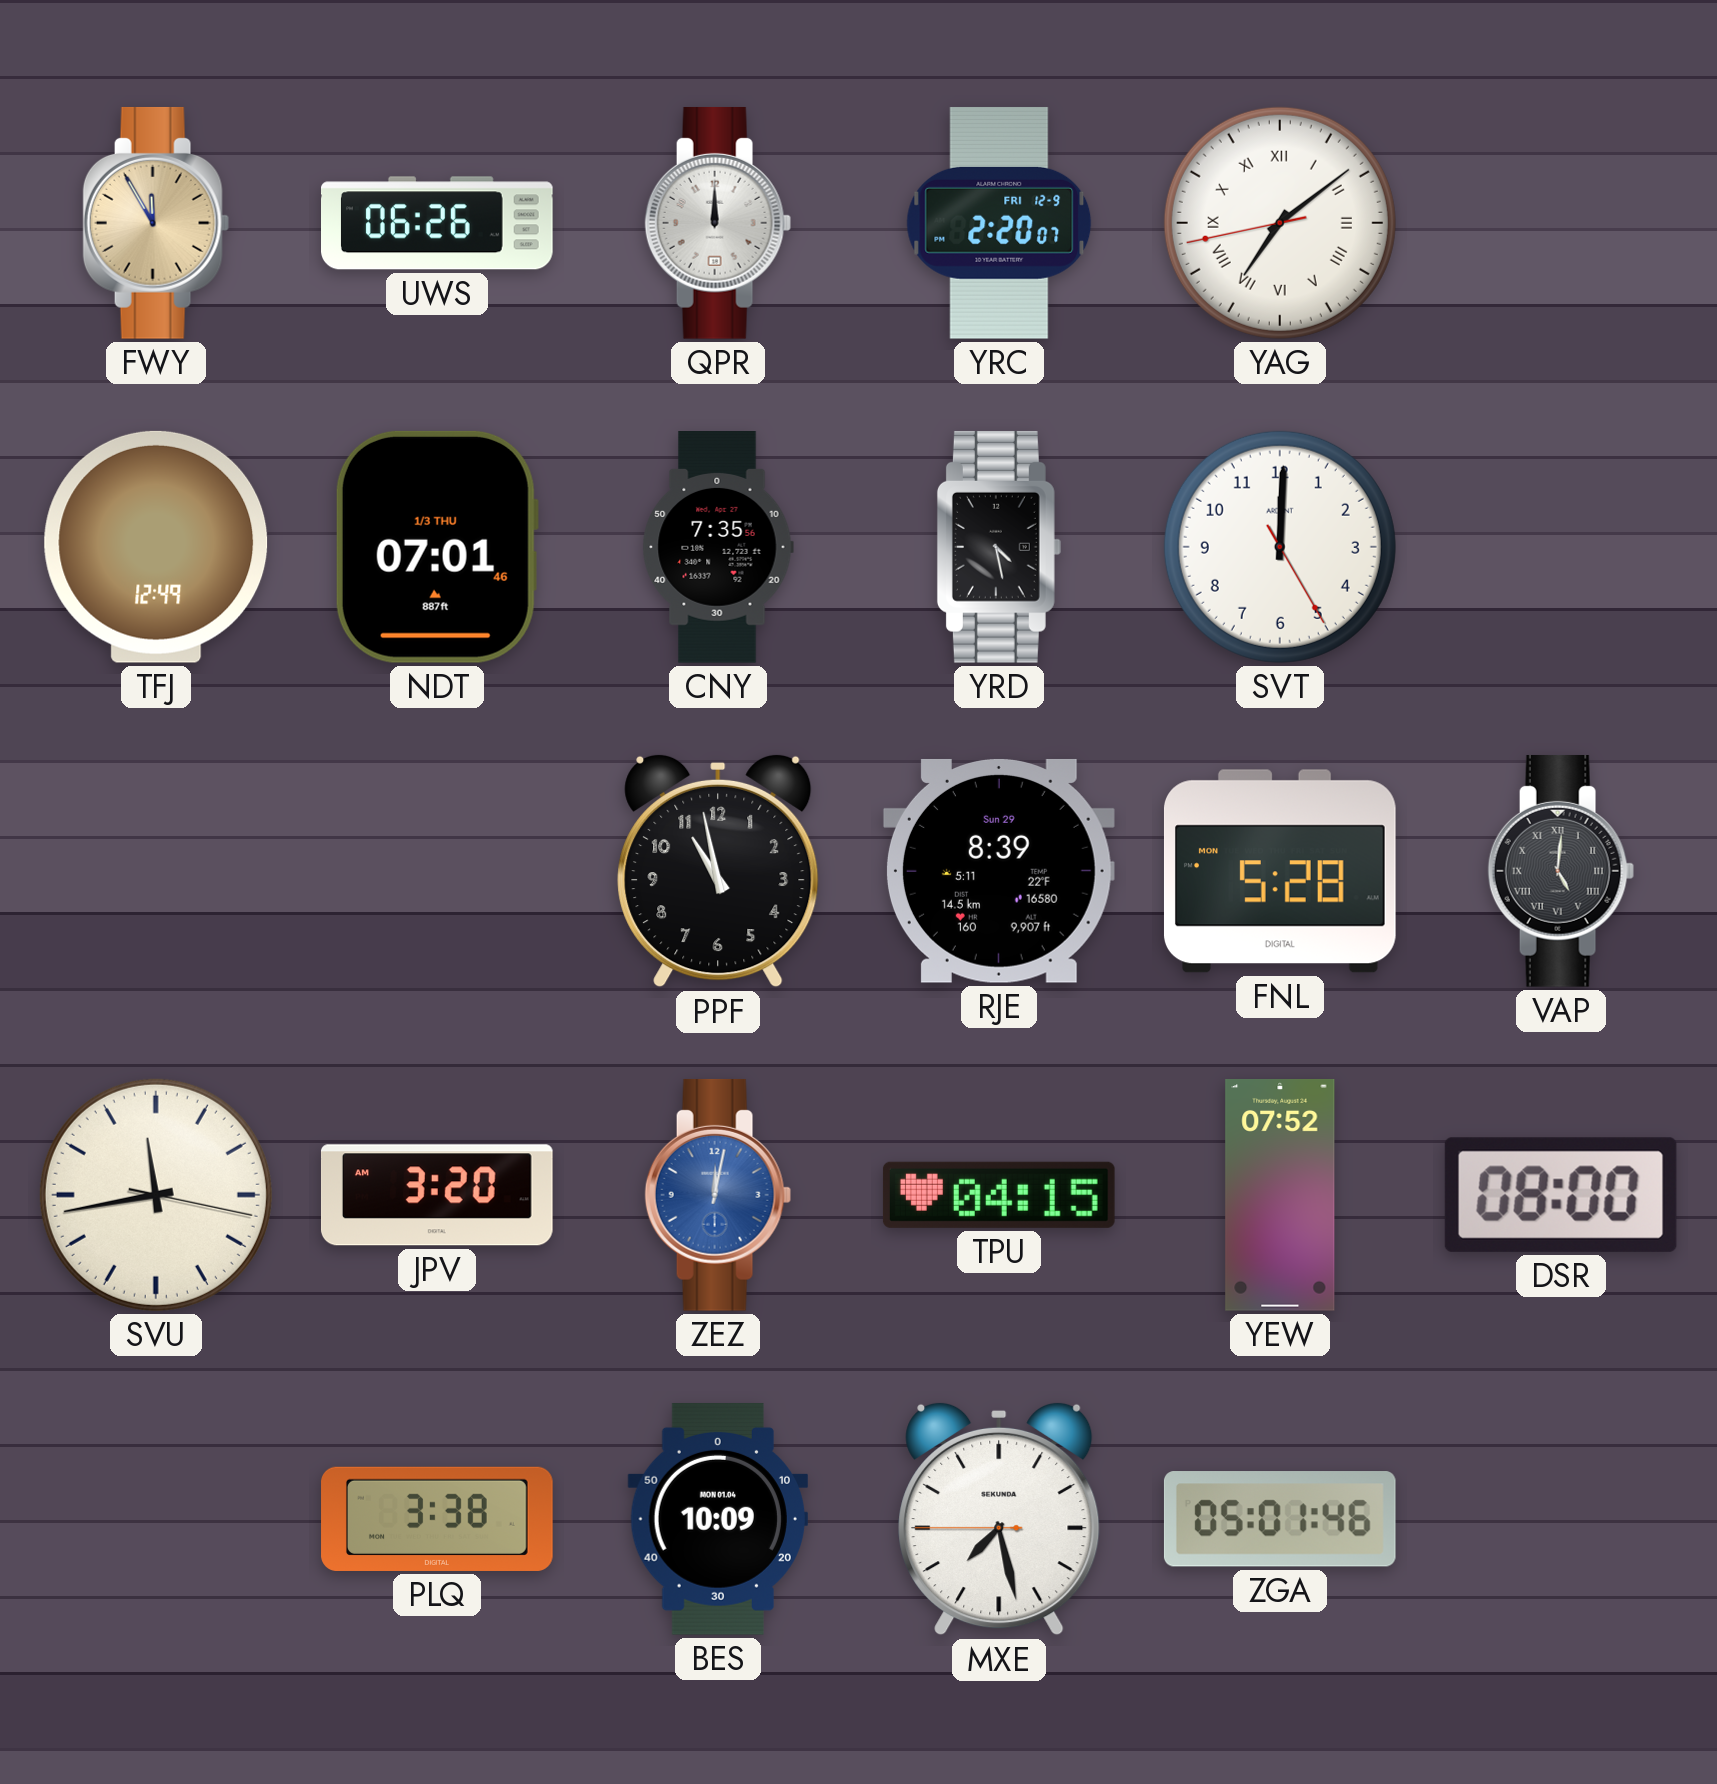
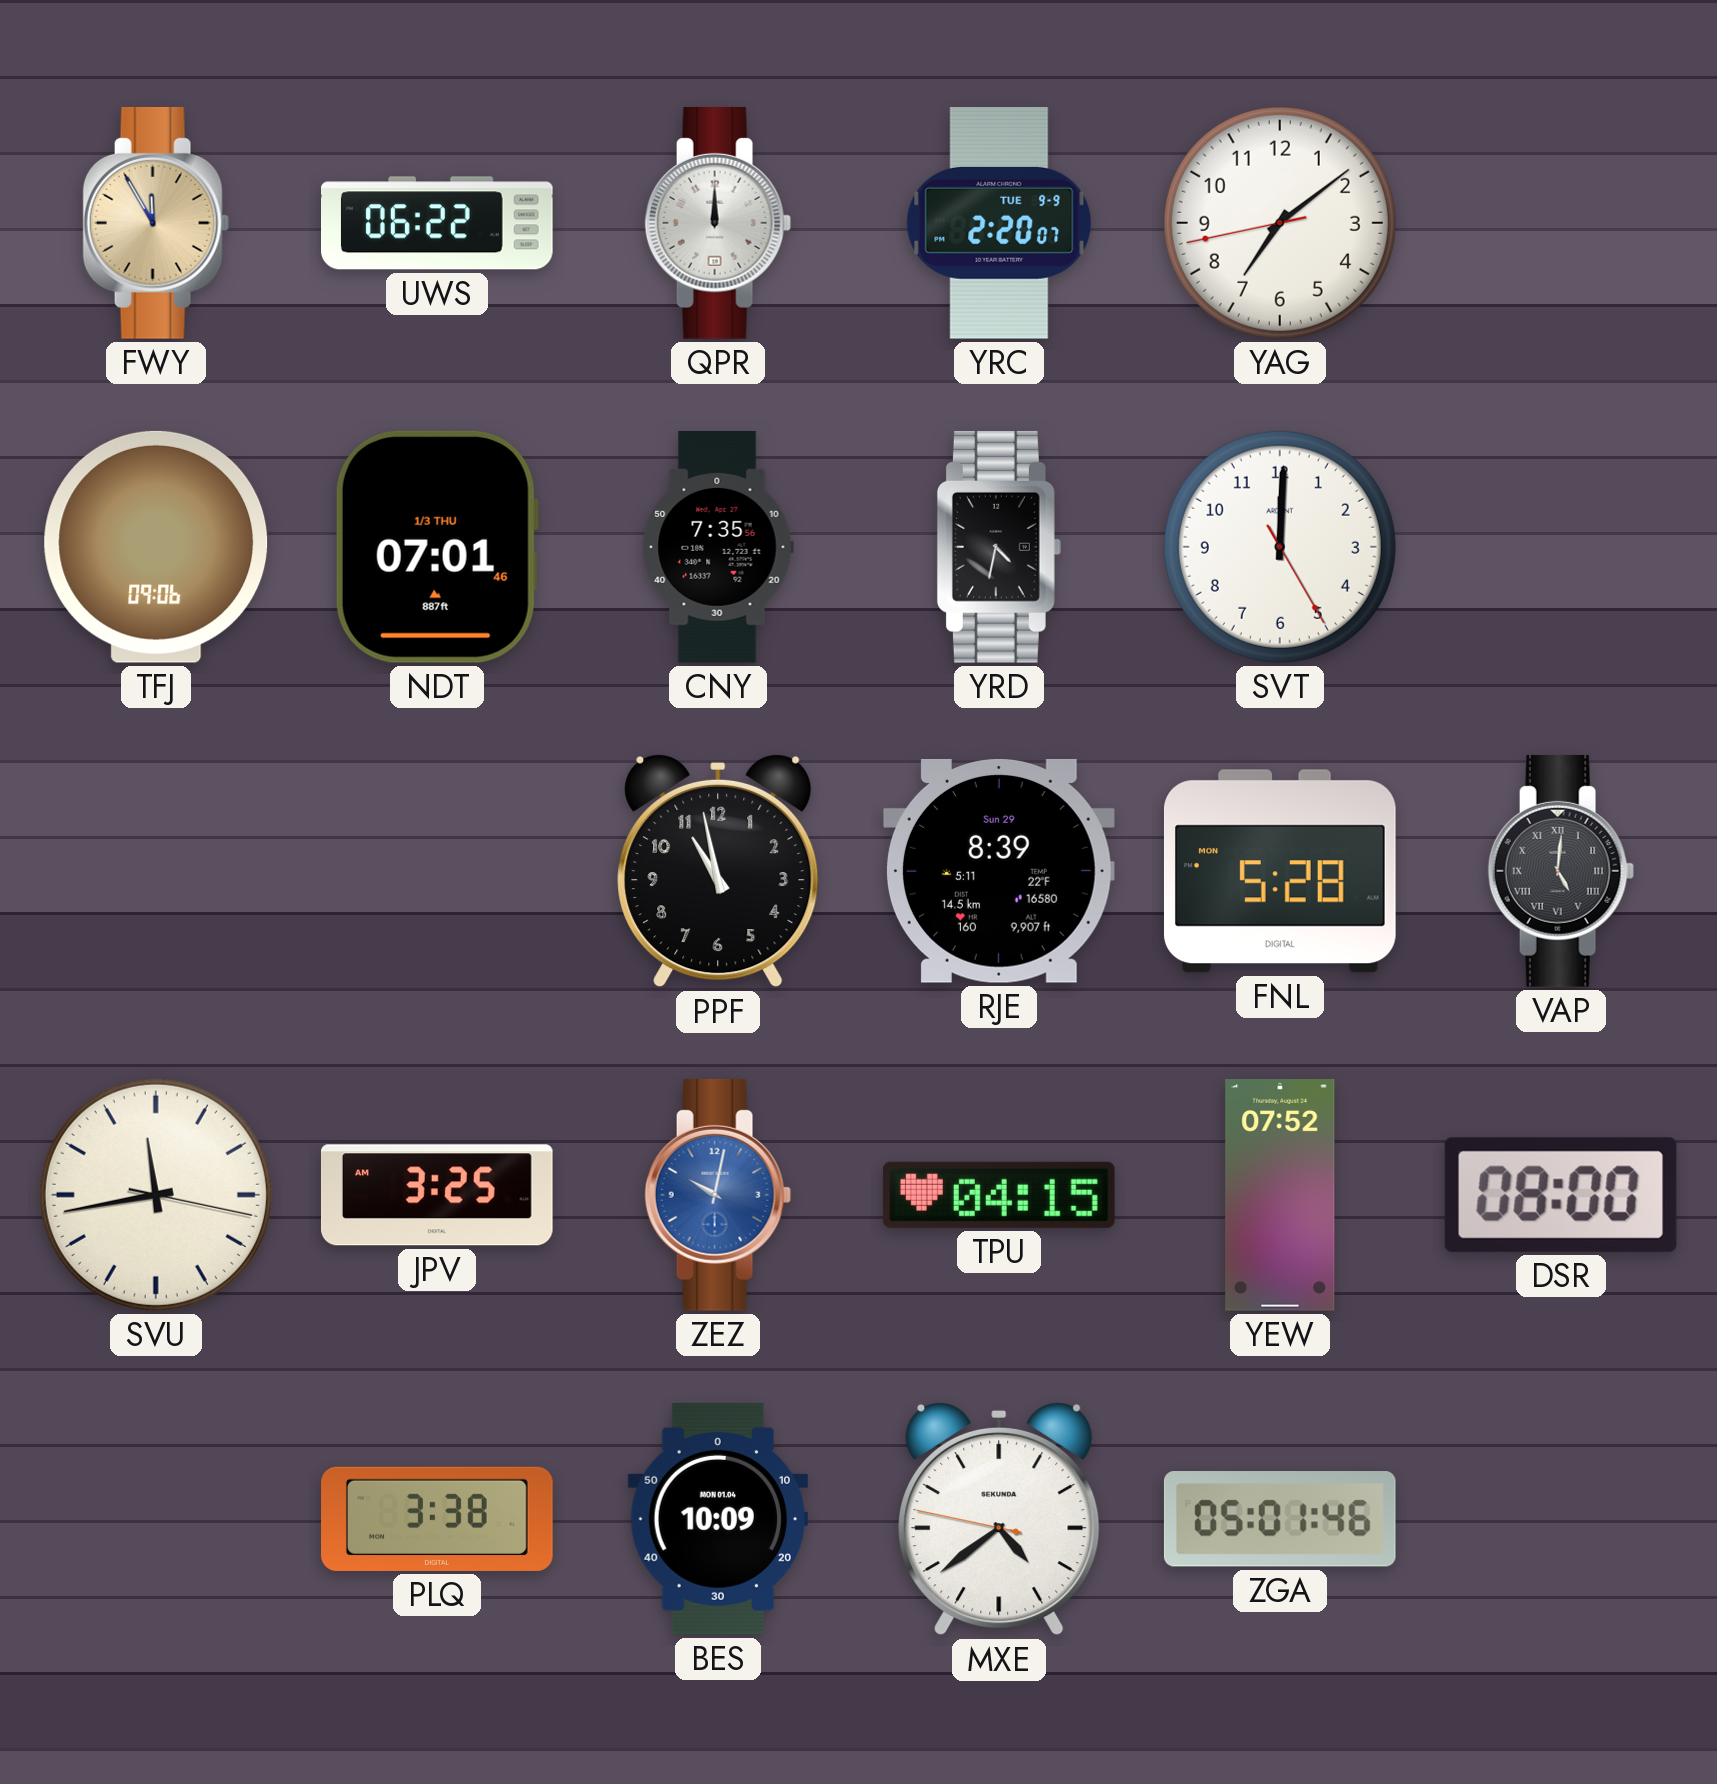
UWS: 06:26 -> 06:22 (438, 223)
YRC date: FRI 12-9 -> TUE 9-9 (999, 223)
YAG numerals: Roman -> Arabic (1280, 223)
TFJ: 12:49 -> 09:06 (156, 547)
YRD: 4:28 -> 4:32 (999, 547)
JPV: 3:20 -> 3:25 (437, 1195)
ZEZ: 12:02 -> 10:02 (718, 1195)
MXE: 7:27 -> 4:38 (999, 1519)
